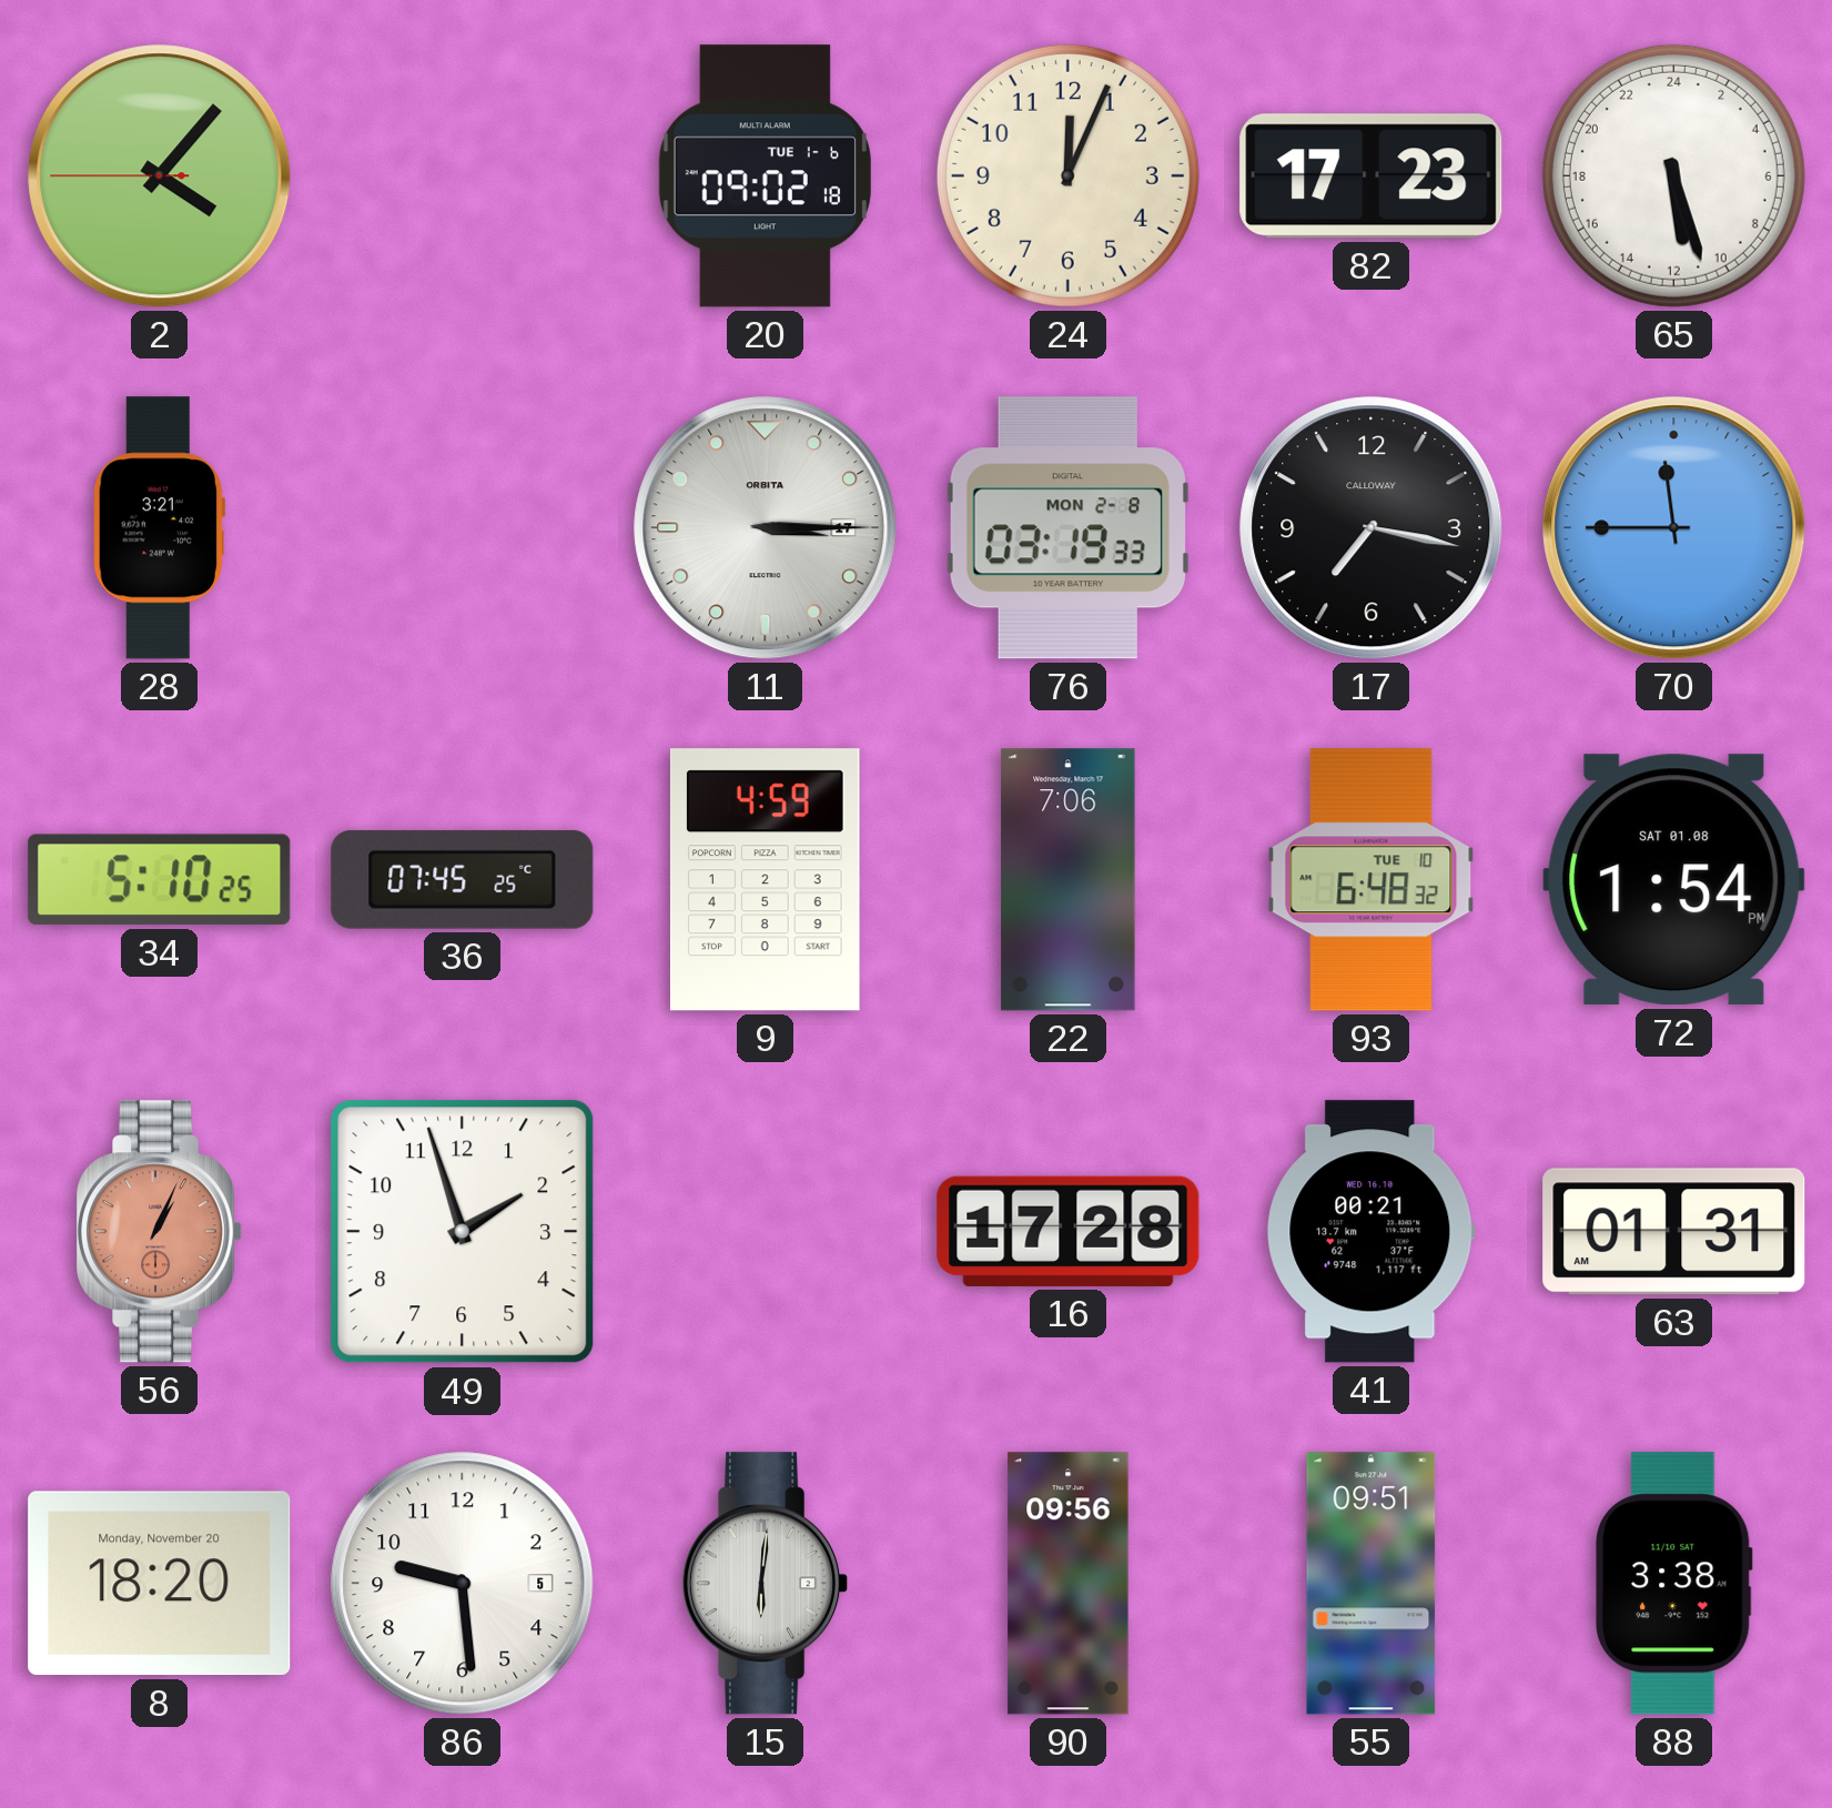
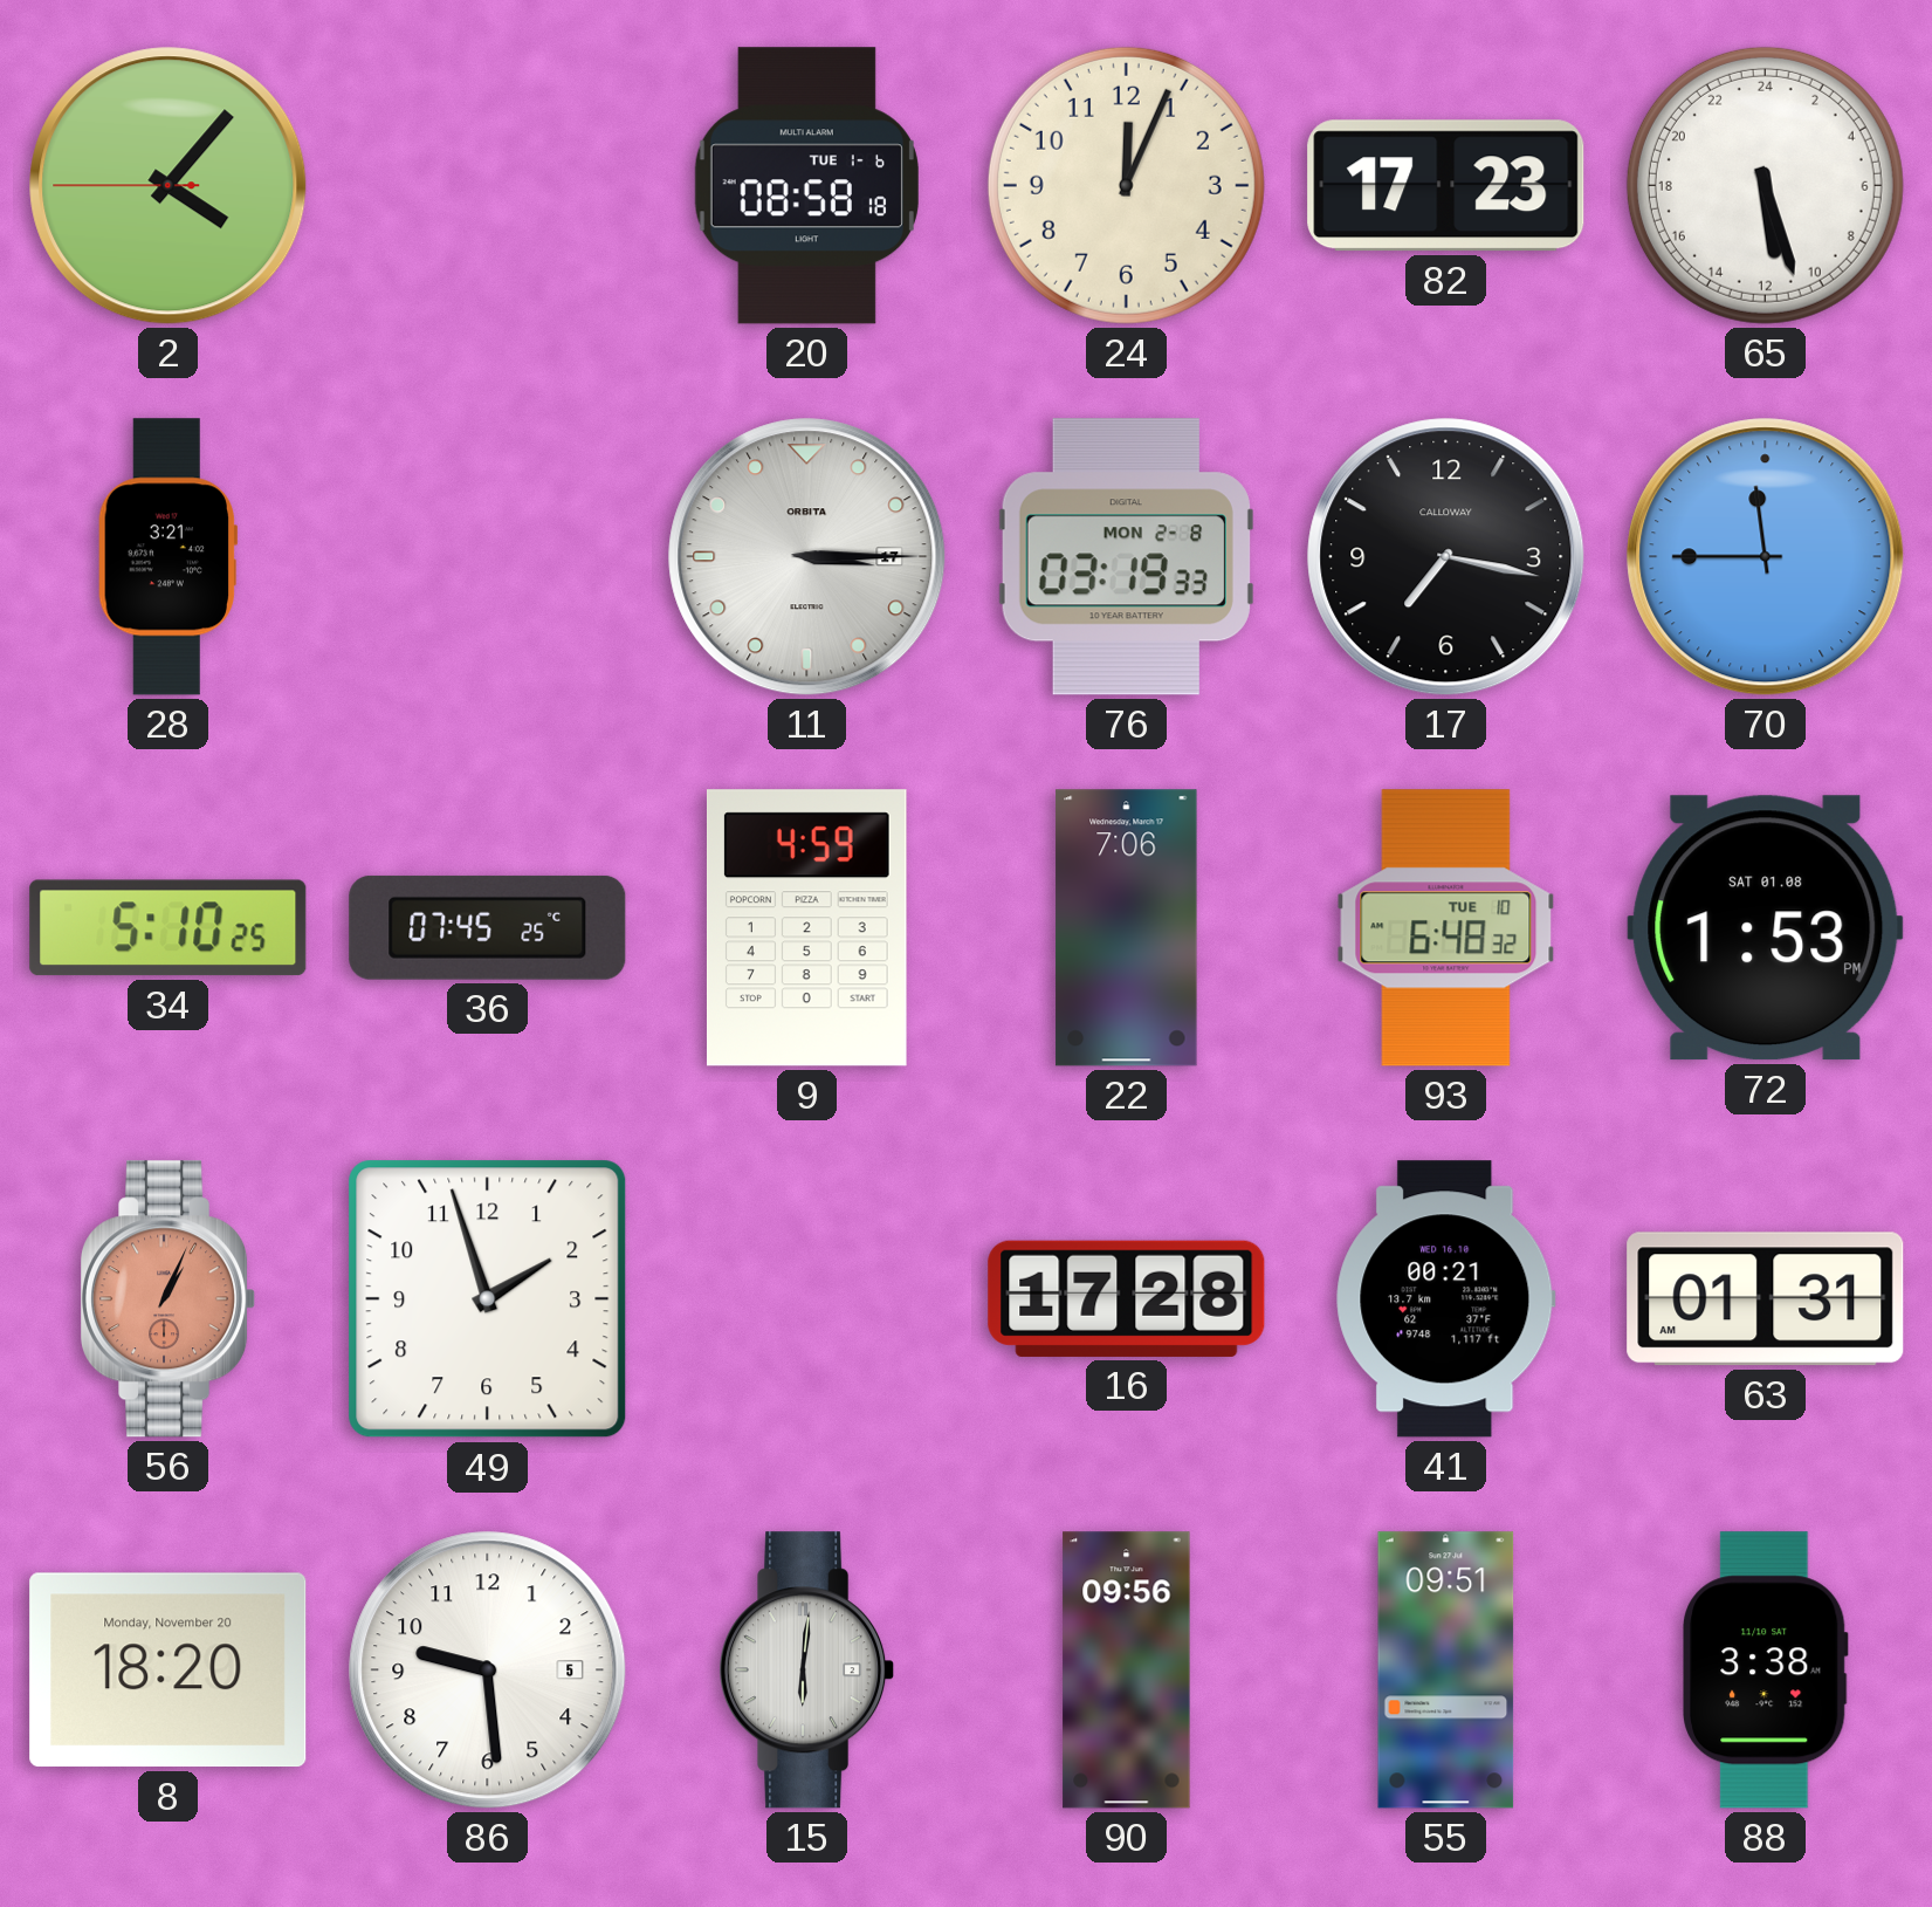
20: 09:02 -> 08:58 (806, 186)
72: 1:54 -> 1:53 (1766, 928)
